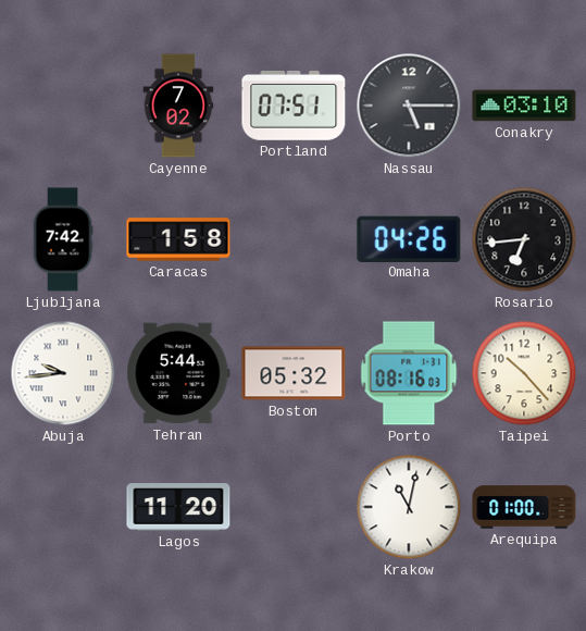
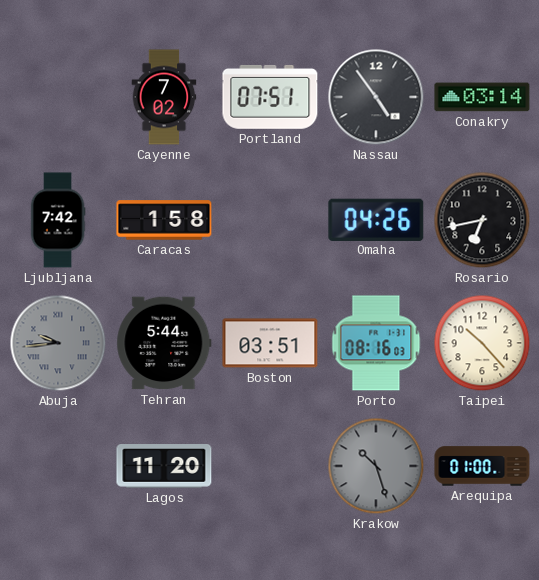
Nassau: 5:15 -> 4:54 (376, 97)
Conakry: 03:10 -> 03:14 (482, 97)
Rosario: 6:44 -> 6:43 (482, 220)
Abuja dial: white -> grey (58, 343)
Boston: 05:32 -> 03:51 (270, 343)
Krakow: 11:02 -> 10:27 (376, 466)
Krakow dial: white -> grey (376, 466)
